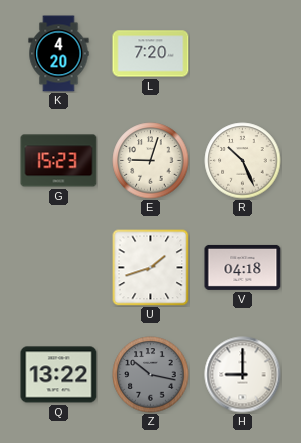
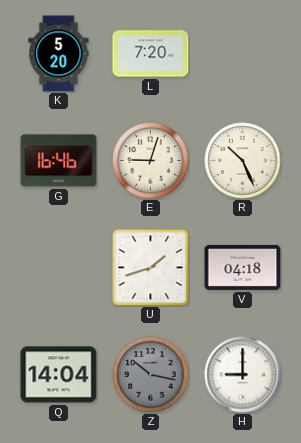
K: 4:20 -> 5:20 (59, 54)
G: 15:23 -> 16:46 (59, 161)
Q: 13:22 -> 14:04 (59, 375)
